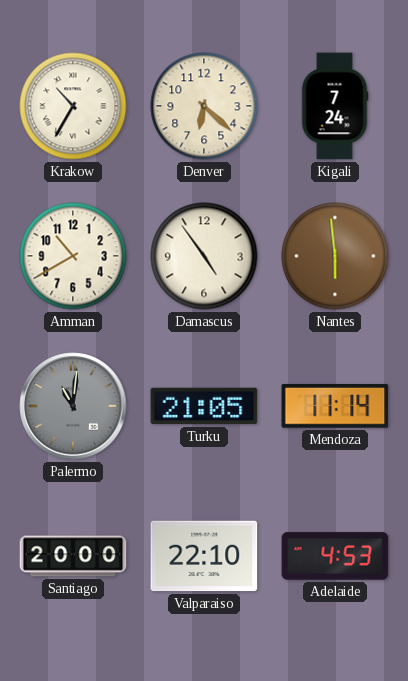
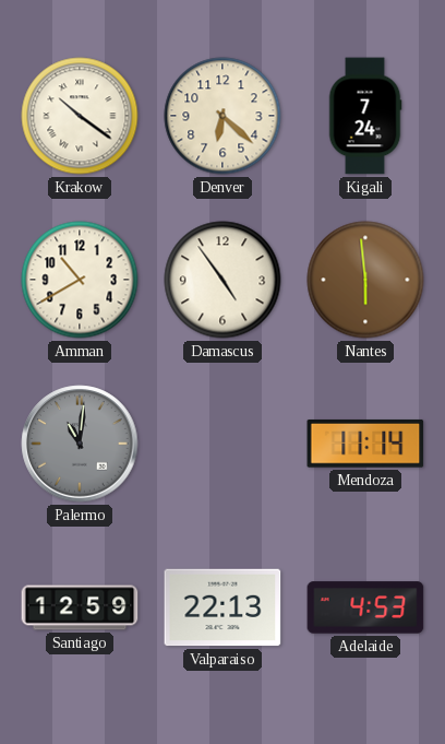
Krakow: 10:35 -> 10:21 (80, 116)
Turku: 21:05 -> none (204, 406)
Santiago: 20:00 -> 12:59 (80, 607)
Valparaiso: 22:10 -> 22:13 (222, 607)
